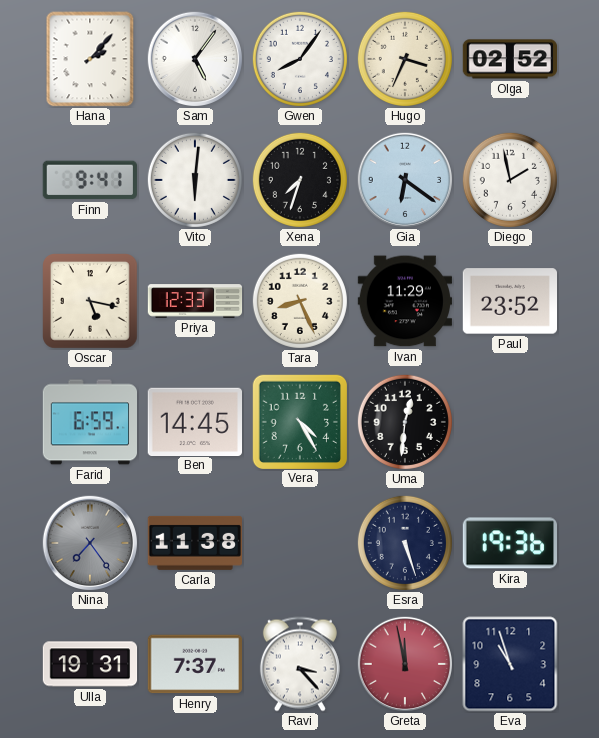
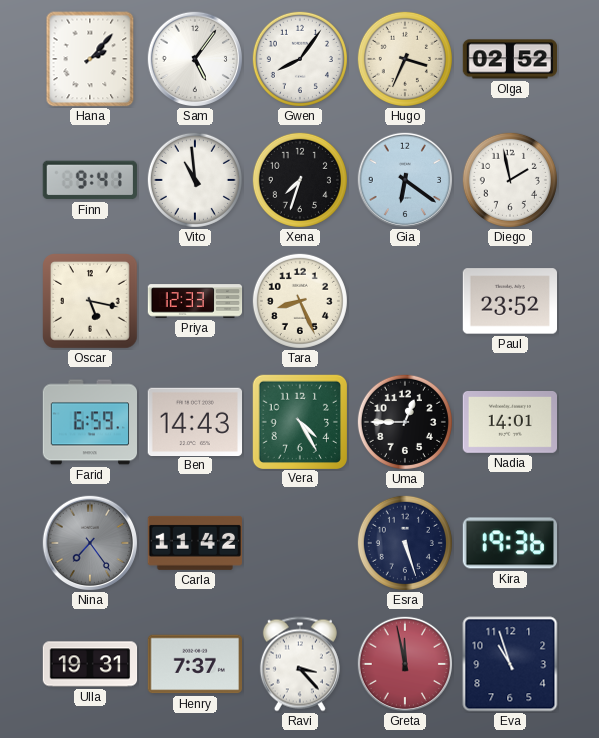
Vito: 6:01 -> 10:59 (195, 180)
Ivan: 11:29 -> none (404, 301)
Ben: 14:45 -> 14:43 (194, 421)
Uma: 12:31 -> 12:45 (405, 422)
Nadia: none -> 14:01 (509, 423)
Carla: 11:38 -> 11:42 (194, 543)
